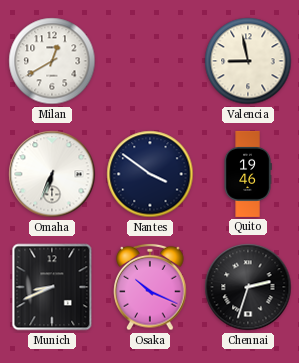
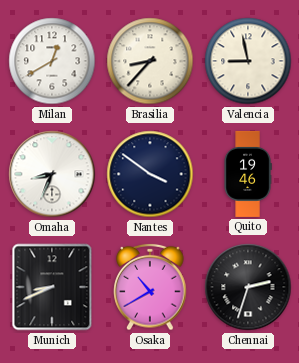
Brasilia: none -> 8:37 (150, 61)
Omaha: 6:34 -> 8:34 (52, 174)
Osaka: 10:19 -> 10:40 (150, 287)
